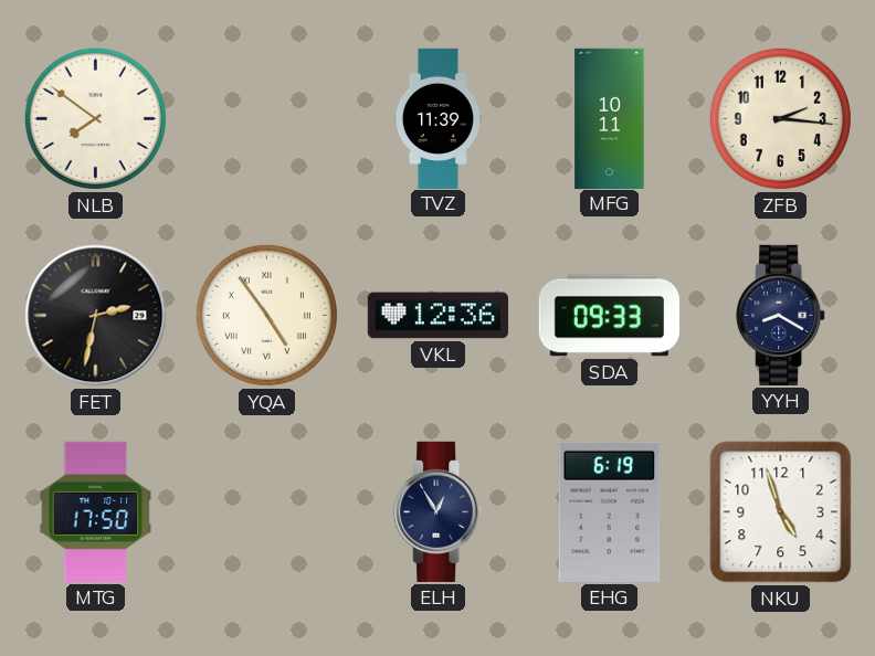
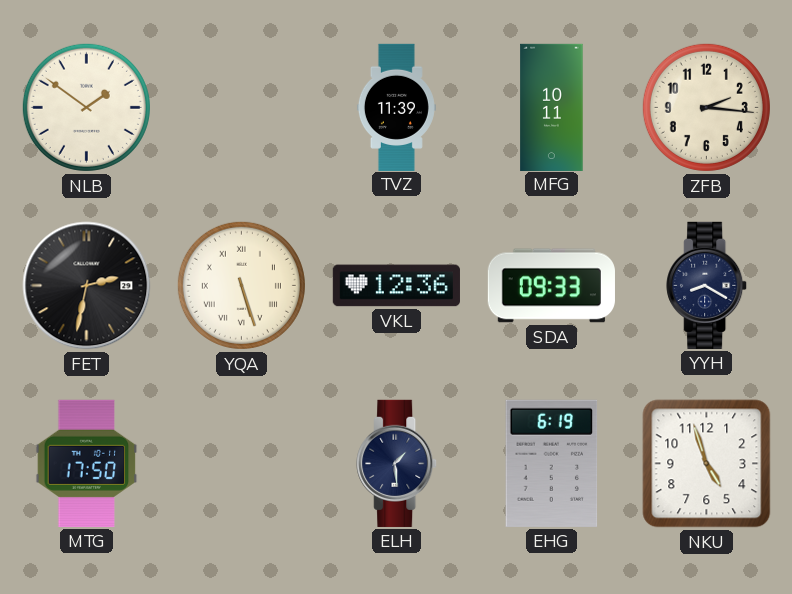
NLB: 7:51 -> 1:51 (86, 107)
YQA: 4:54 -> 5:27 (241, 285)
ELH: 12:55 -> 1:29 (397, 463)
